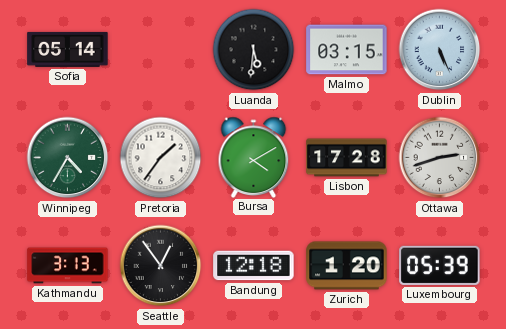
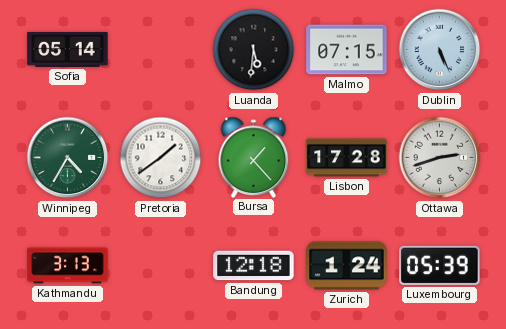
Malmo: 03:15 -> 07:15 (347, 50)
Pretoria: 1:36 -> 1:39 (161, 158)
Bursa: 4:10 -> 1:23 (254, 157)
Seattle: 12:54 -> none (161, 266)
Zurich: 1:20 -> 1:24 (347, 266)
